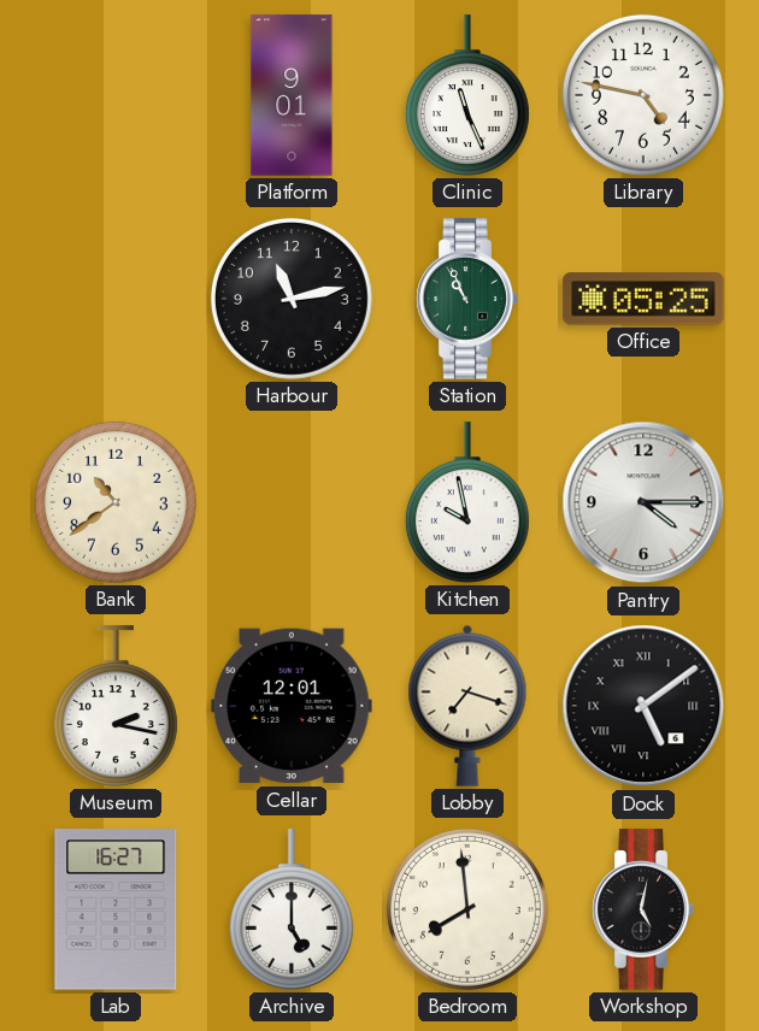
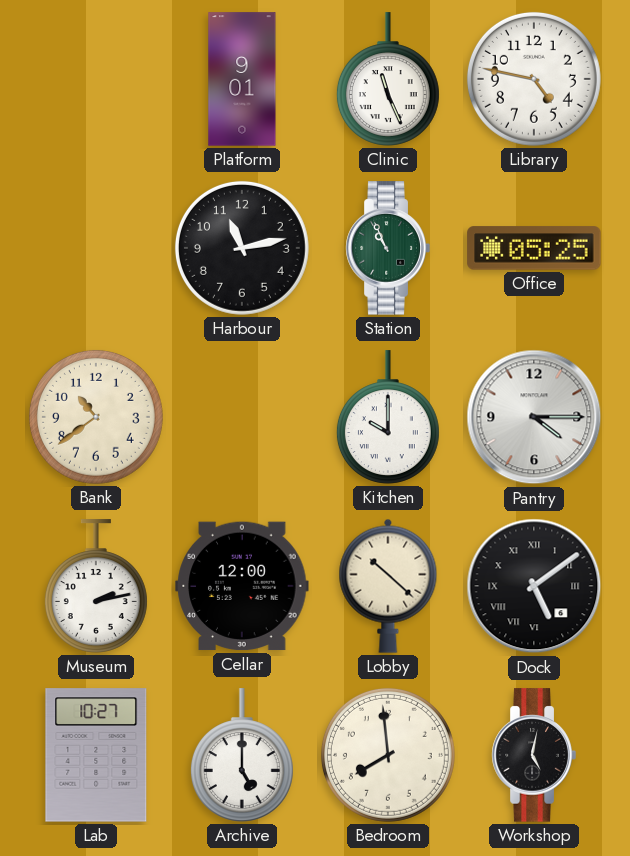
Kitchen: 9:58 -> 10:00 (388, 417)
Museum: 2:17 -> 2:13 (96, 586)
Cellar: 12:01 -> 12:00 (242, 586)
Lobby: 7:18 -> 10:22 (388, 586)
Lab: 16:27 -> 10:27 (96, 755)
